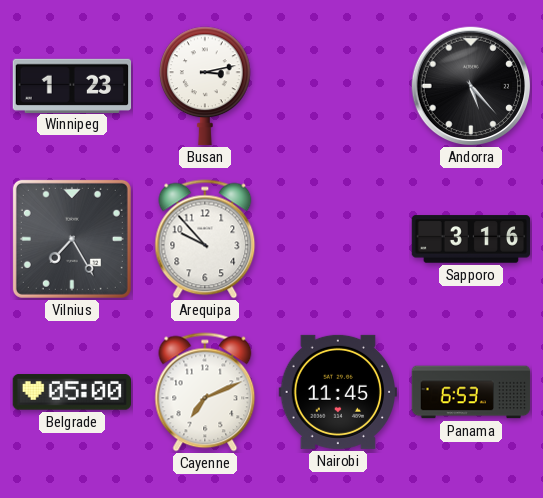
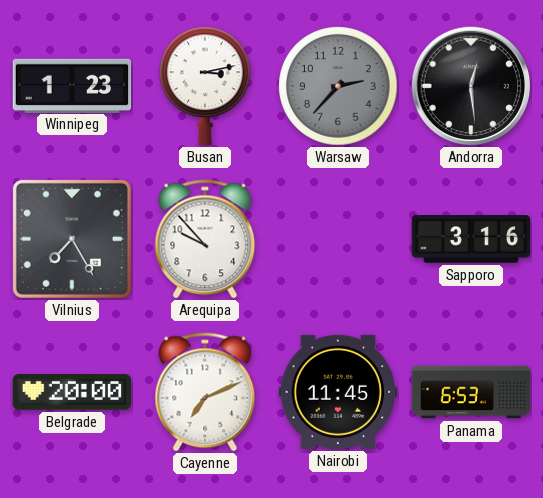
Warsaw: none -> 2:37 (338, 86)
Andorra: 5:23 -> 12:29 (471, 86)
Belgrade: 05:00 -> 20:00 (71, 392)
